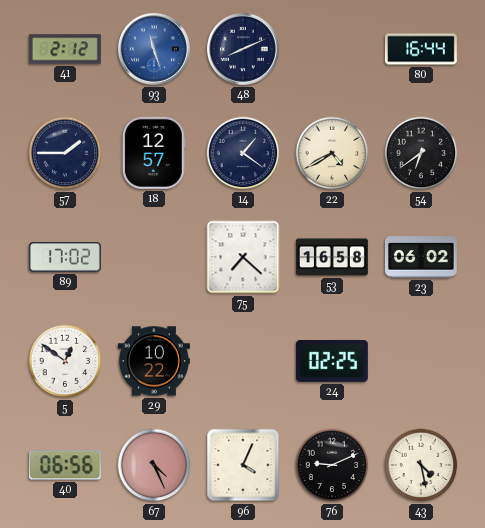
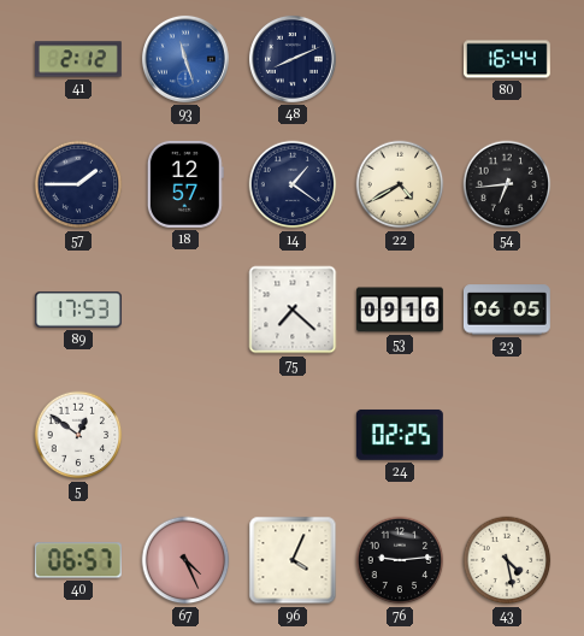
54: 6:39 -> 6:44 (507, 184)
89: 17:02 -> 17:53 (78, 310)
53: 16:58 -> 09:16 (401, 310)
23: 06:02 -> 06:05 (507, 310)
29: 10:22 -> none (154, 361)
40: 06:56 -> 06:57 (78, 560)
76: 9:11 -> 9:14 (400, 560)
